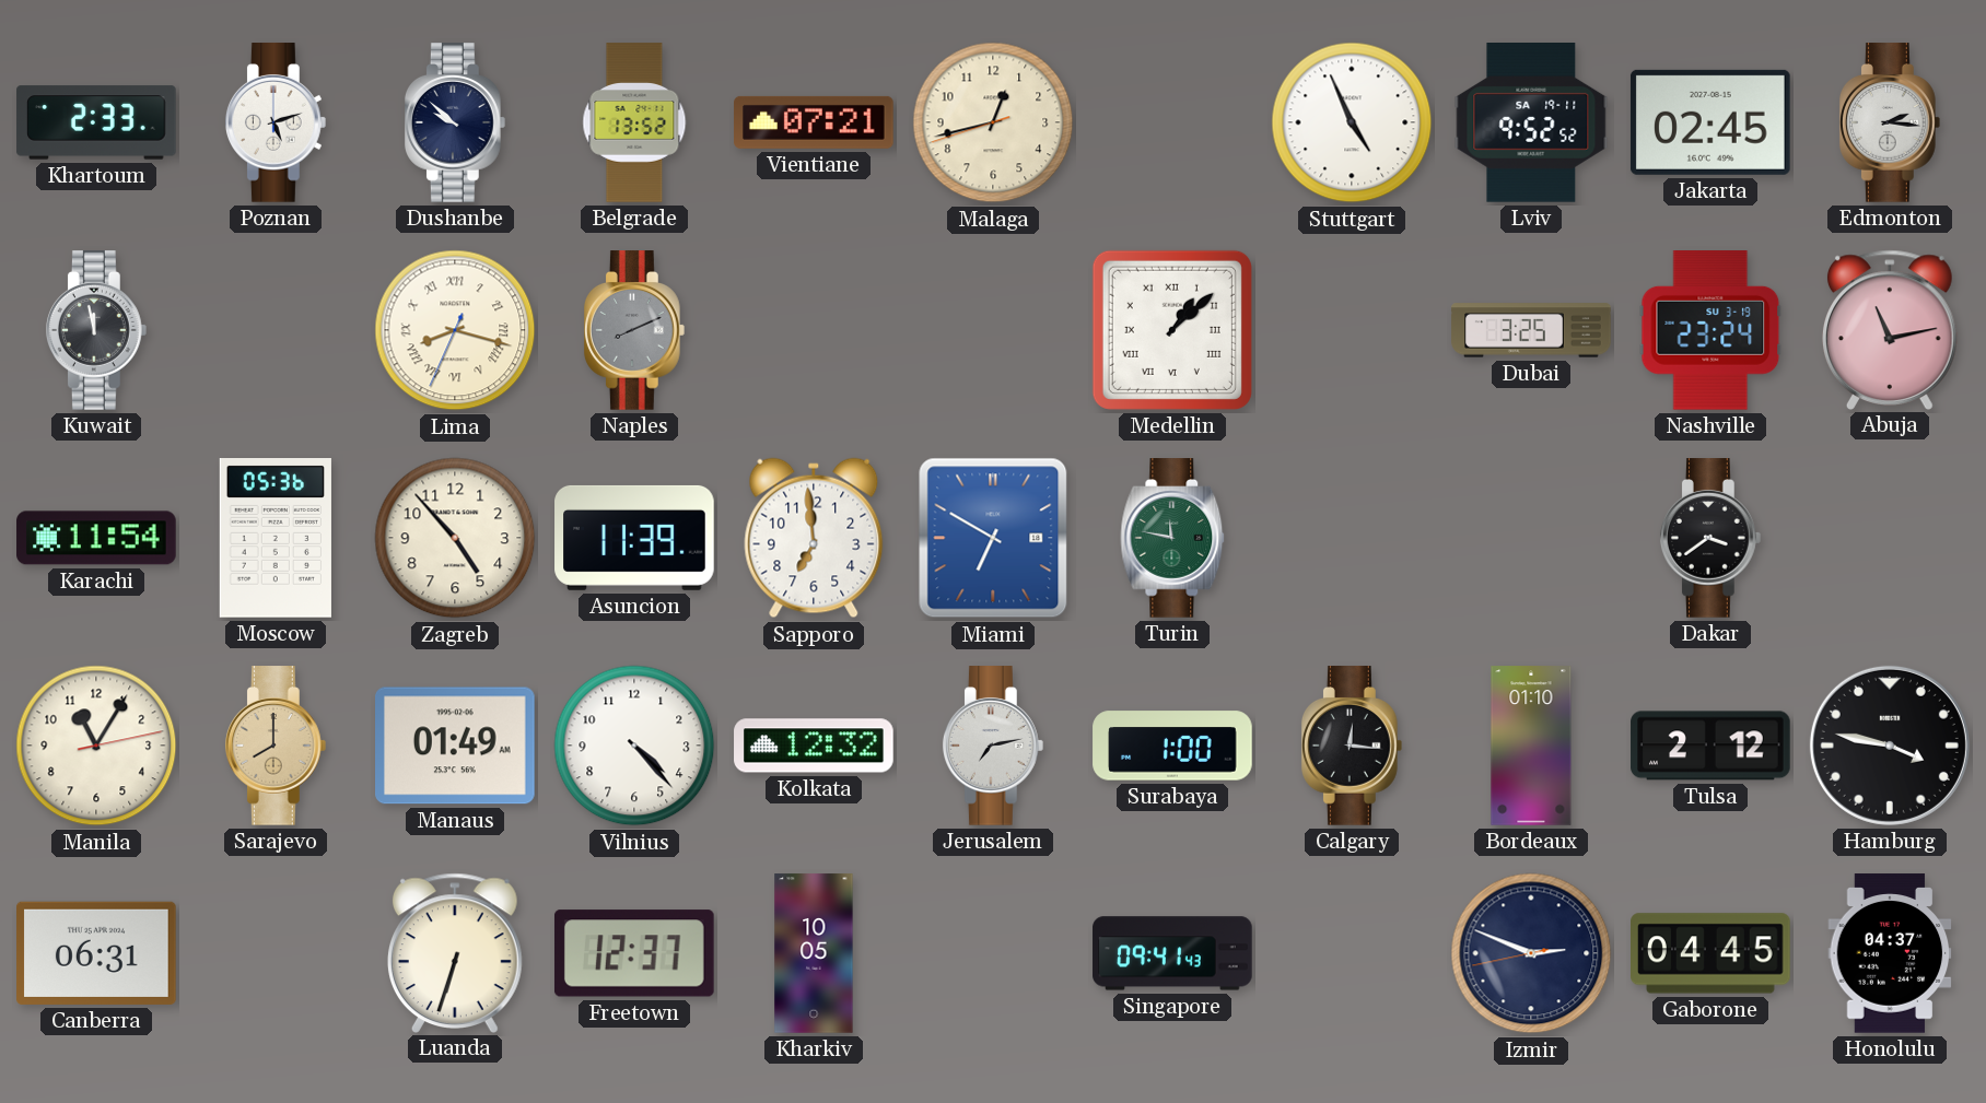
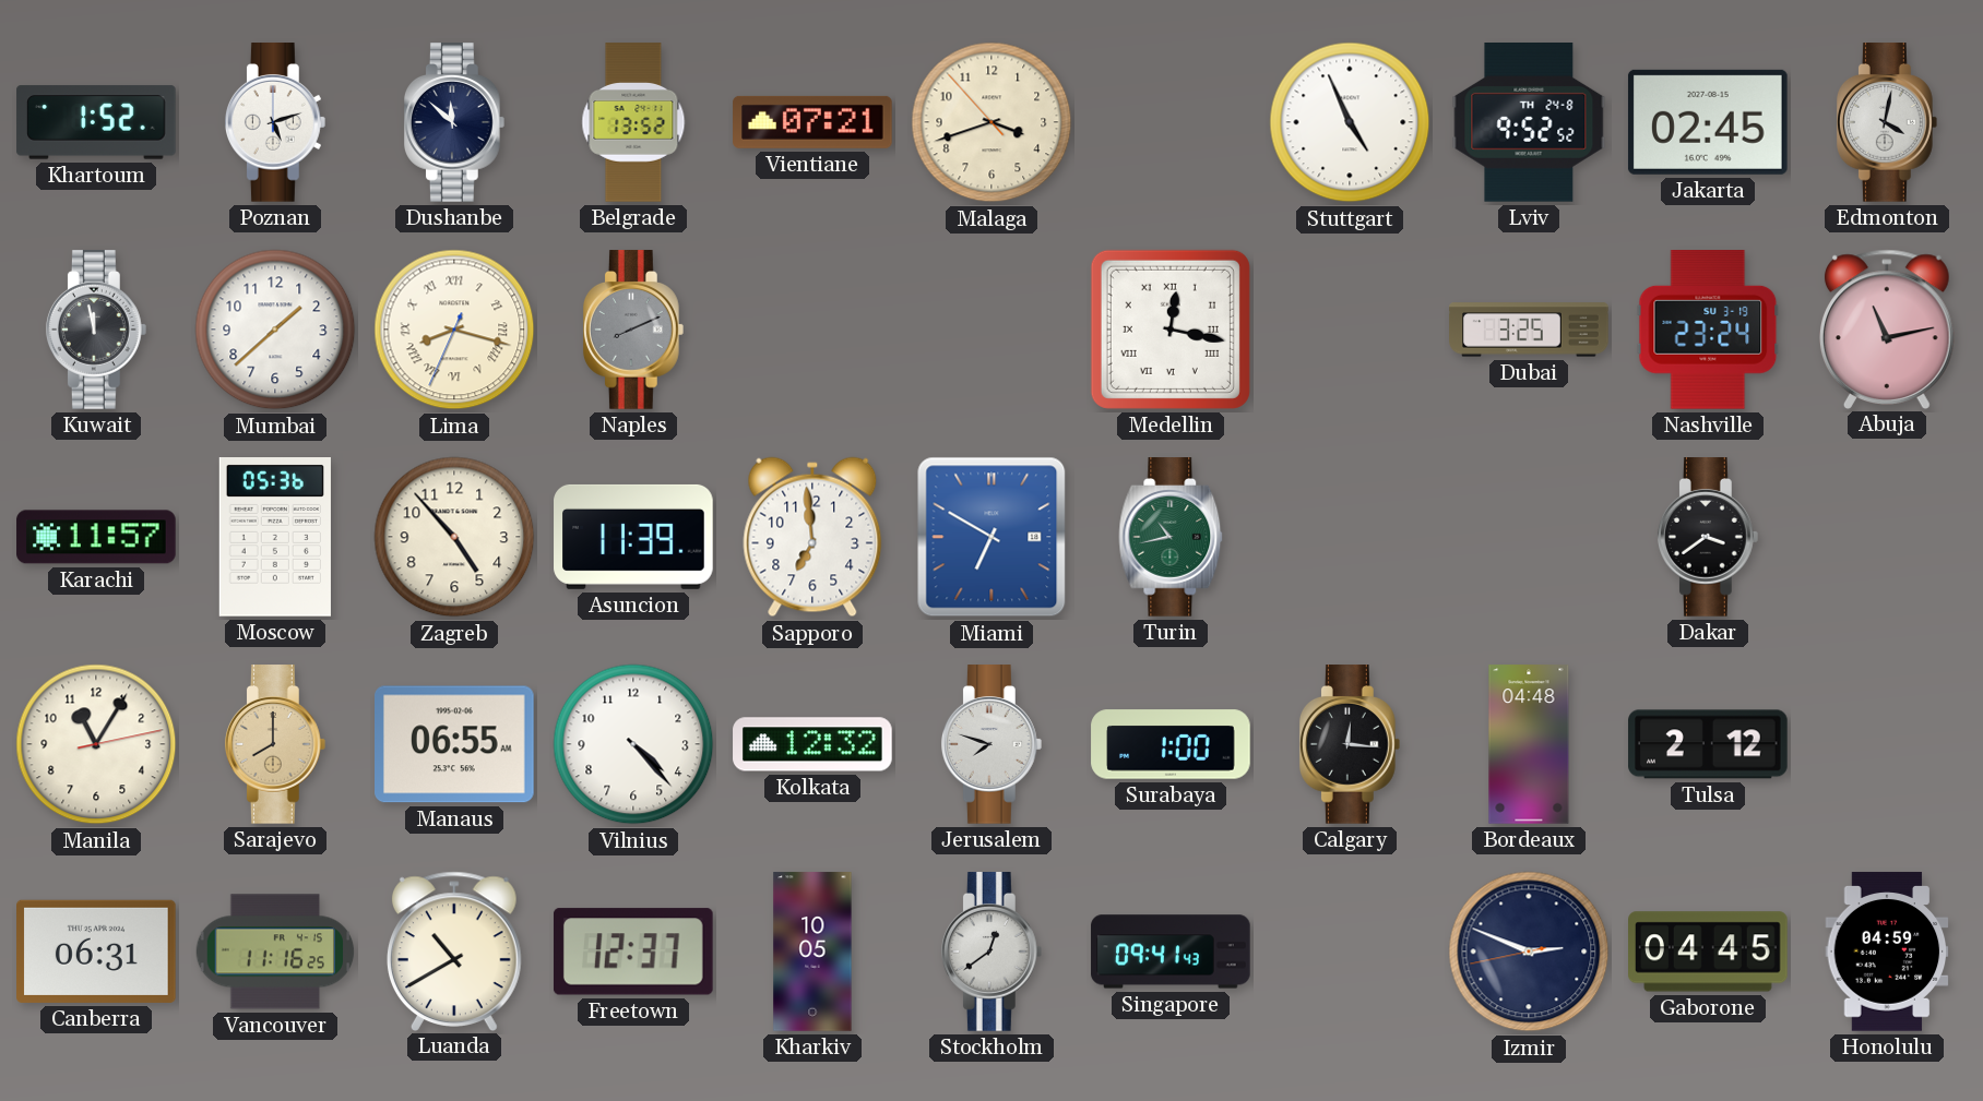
Khartoum: 2:33 -> 1:52 (96, 122)
Dushanbe: 9:52 -> 11:52 (454, 122)
Malaga: 12:42 -> 3:41 (992, 122)
Lviv date: SA 19-11 -> TH 24-8 (1529, 123)
Edmonton: 2:16 -> 4:02 (1887, 122)
Mumbai: none -> 1:38 (275, 330)
Medellin: 1:08 -> 12:17 (1171, 330)
Karachi: 11:54 -> 11:57 (96, 537)
Turin: 11:47 -> 10:43 (1171, 537)
Manaus: 01:49 -> 06:55 (455, 744)
Jerusalem: 7:13 -> 7:48 (992, 744)
Bordeaux: 01:10 -> 04:48 (1529, 744)
Hamburg: 3:47 -> none (1890, 746)
Vancouver: none -> 11:16 (275, 952)
Luanda: 6:33 -> 10:40 (454, 950)
Stockholm: none -> 12:39 (992, 952)
Honolulu: 04:37 -> 04:59 (1887, 952)
